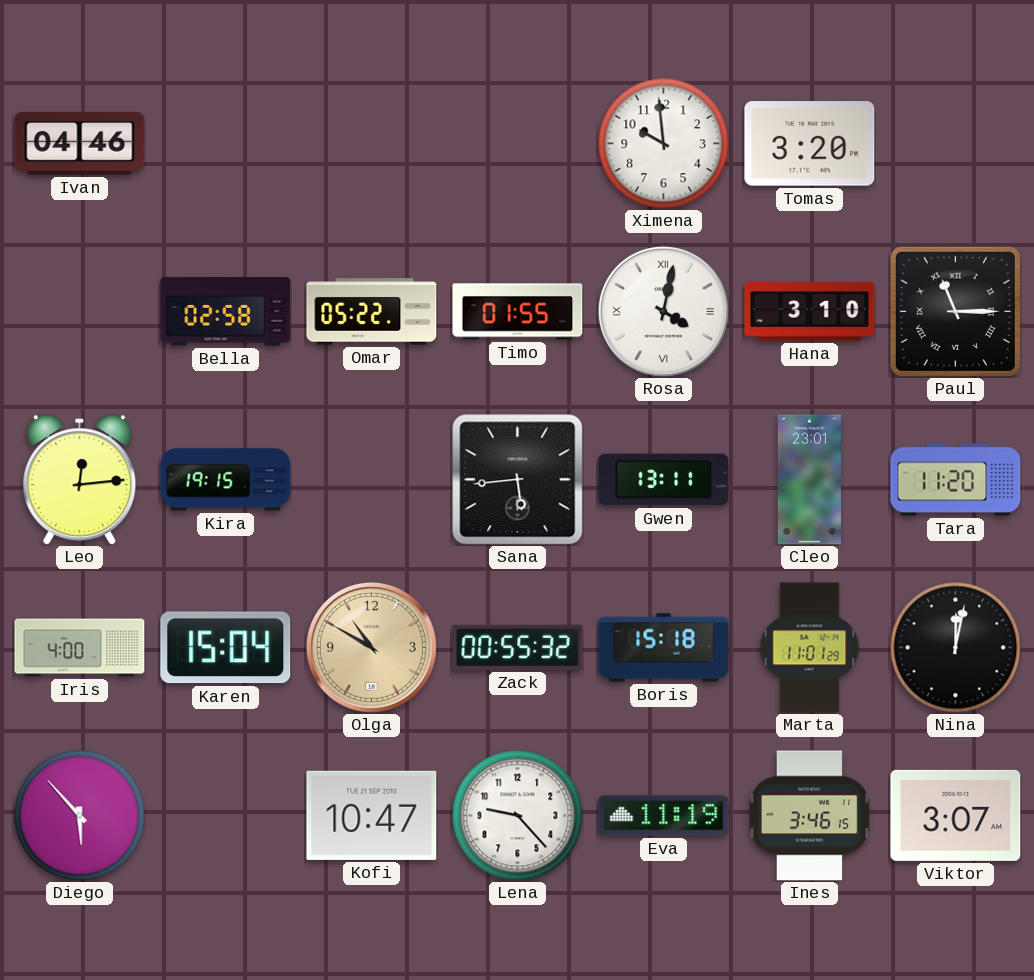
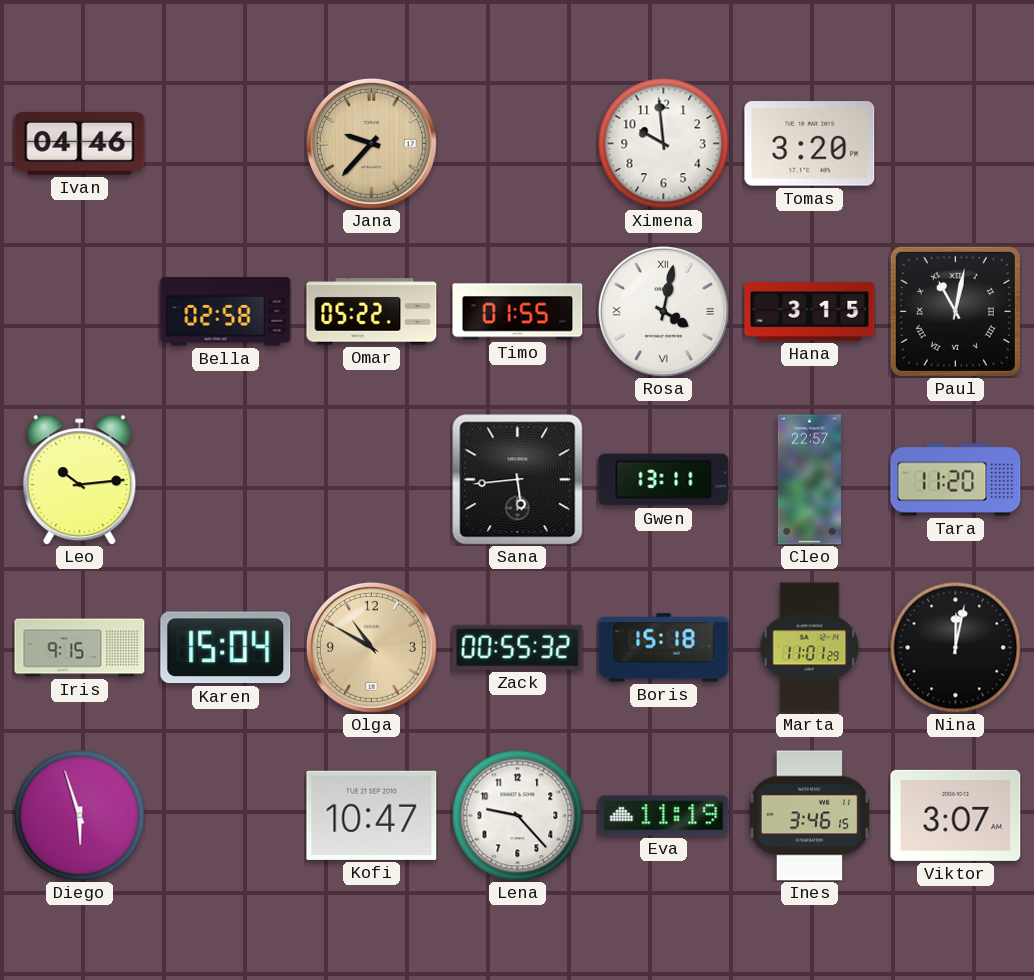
Jana: none -> 9:37 (371, 143)
Hana: 3:10 -> 3:15 (810, 312)
Paul: 11:15 -> 11:02 (955, 311)
Leo: 12:14 -> 10:14 (80, 480)
Kira: 19:15 -> none (226, 480)
Cleo: 23:01 -> 22:57 (809, 480)
Iris: 4:00 -> 9:15 (80, 648)
Diego: 5:53 -> 5:57 (80, 816)
